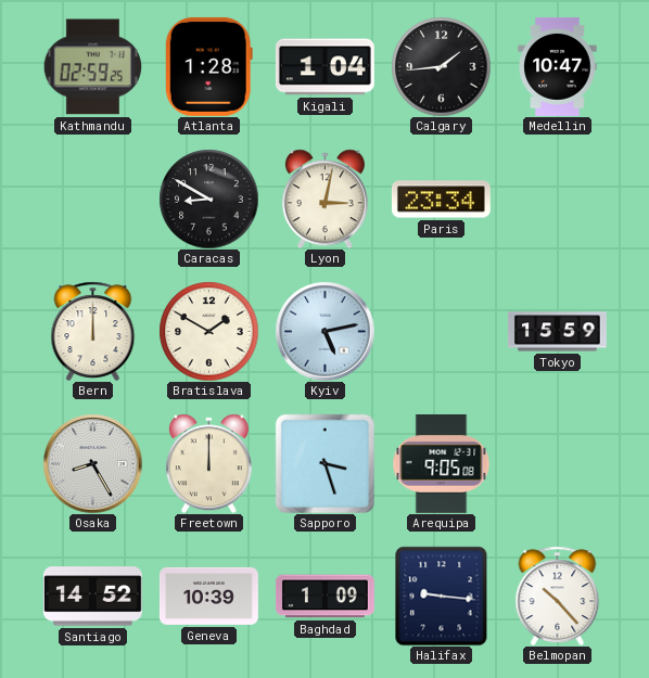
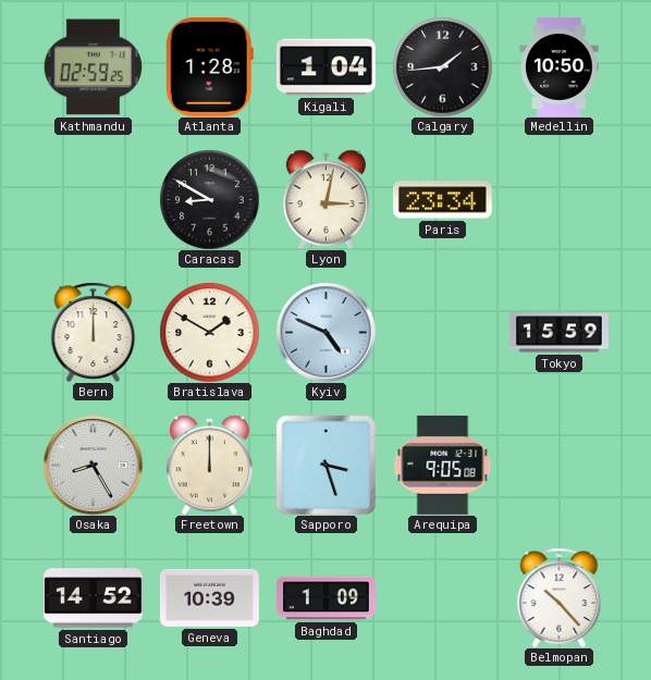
Medellin: 10:47 -> 10:50 (560, 67)
Kyiv: 5:13 -> 4:49 (325, 332)
Halifax: 9:16 -> none (442, 596)
